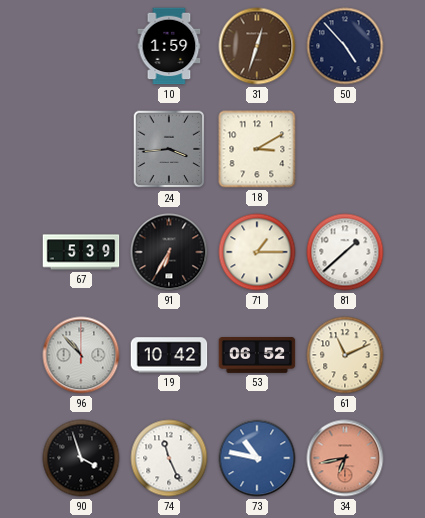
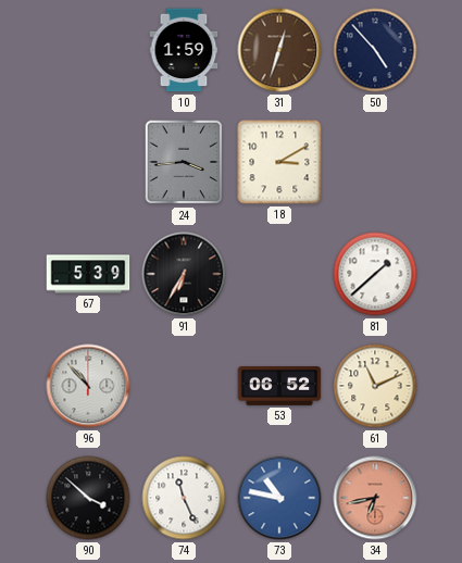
71: 1:15 -> none (257, 252)
19: 10:42 -> none (169, 355)
90: 3:57 -> 3:52 (88, 498)
